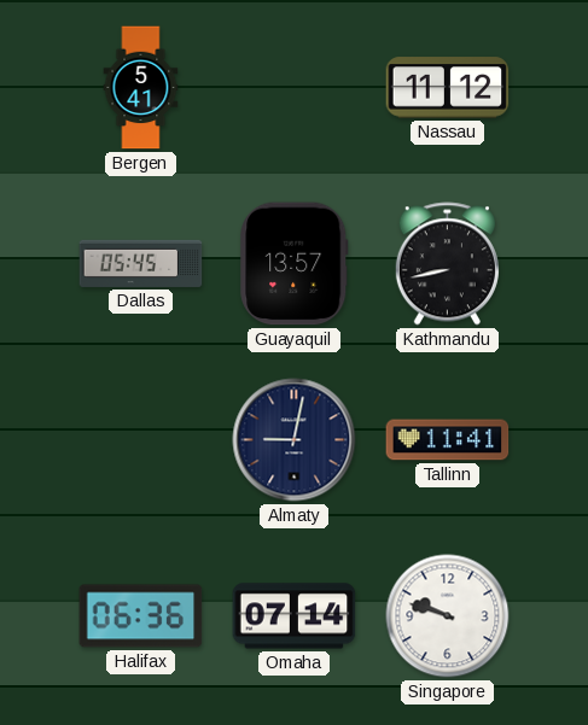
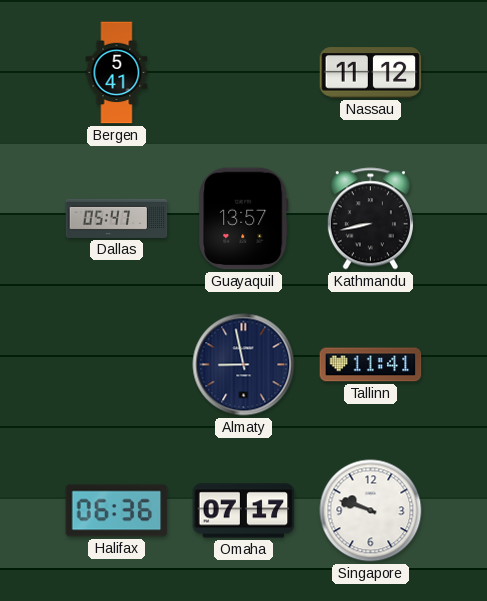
Dallas: 05:45 -> 05:47 (117, 218)
Almaty: 9:02 -> 8:58 (244, 365)
Omaha: 07:14 -> 07:17 (244, 511)
